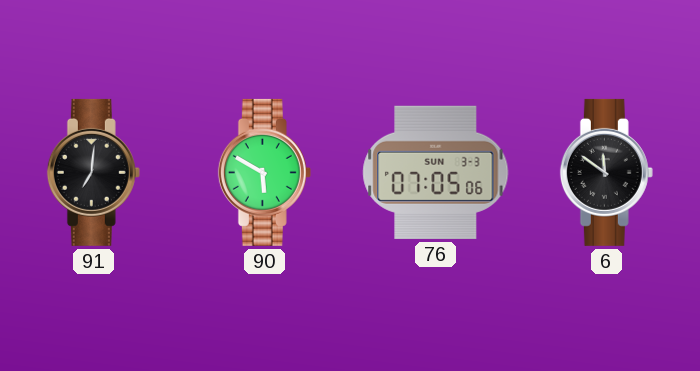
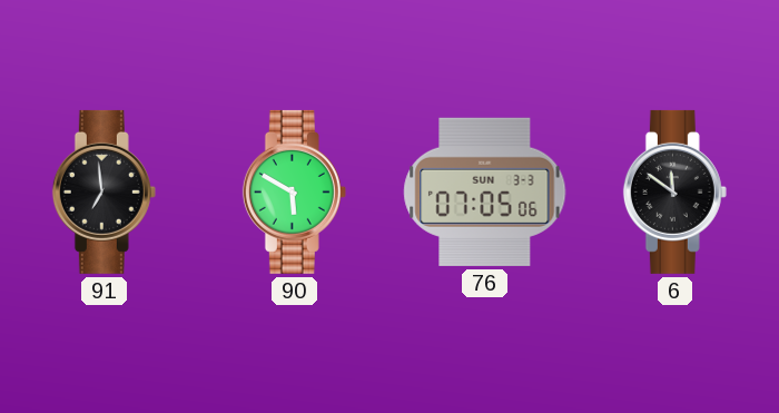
91: 7:01 -> 6:59 (103, 191)
